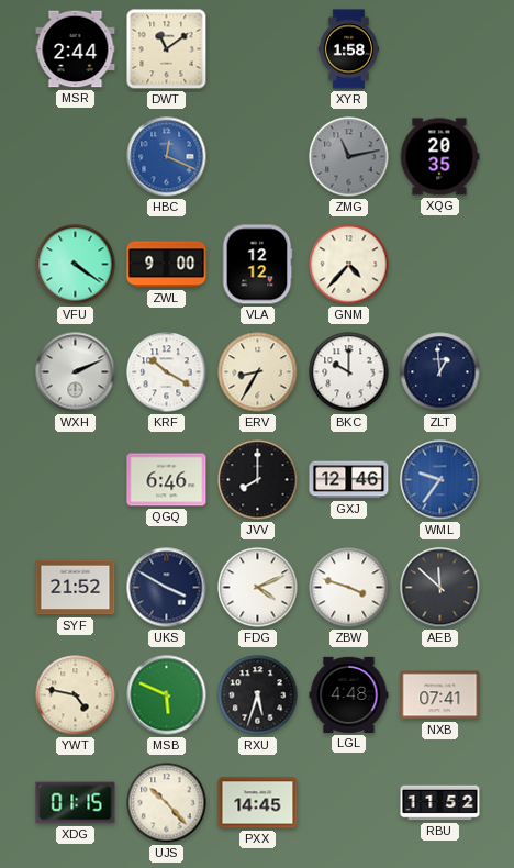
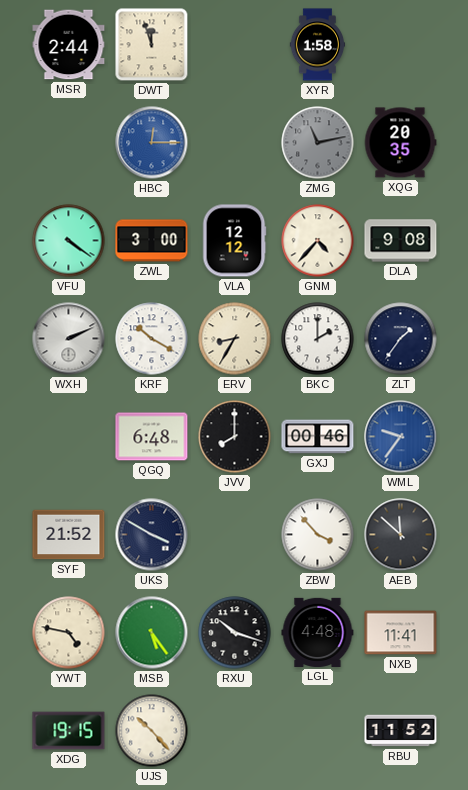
DWT: 11:09 -> 11:57 (152, 45)
HBC: 12:19 -> 12:15 (152, 143)
ZWL: 9:00 -> 3:00 (152, 241)
DLA: none -> 9:08 (401, 241)
BKC: 10:00 -> 2:00 (318, 339)
ZLT: 12:59 -> 1:36 (401, 339)
QGQ: 6:46 -> 6:48 (152, 437)
GXJ: 12:46 -> 00:46 (318, 437)
FDG: 4:11 -> none (258, 588)
ZBW: 3:48 -> 3:53 (318, 535)
MSB: 5:49 -> 5:24 (152, 633)
RXU: 5:33 -> 10:18 (235, 633)
NXB: 07:41 -> 11:41 (401, 633)
XDG: 01:15 -> 19:15 (69, 731)
PXX: 14:45 -> none (258, 803)
